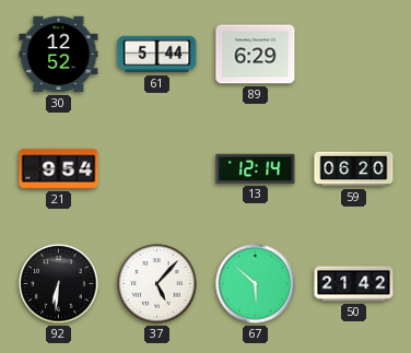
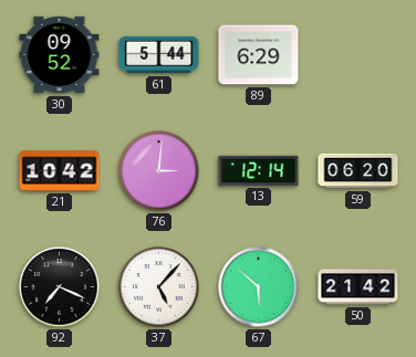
30: 12:52 -> 09:52 (60, 55)
21: 9:54 -> 10:42 (60, 171)
76: none -> 3:01 (159, 171)
92: 6:31 -> 7:19 (60, 287)
